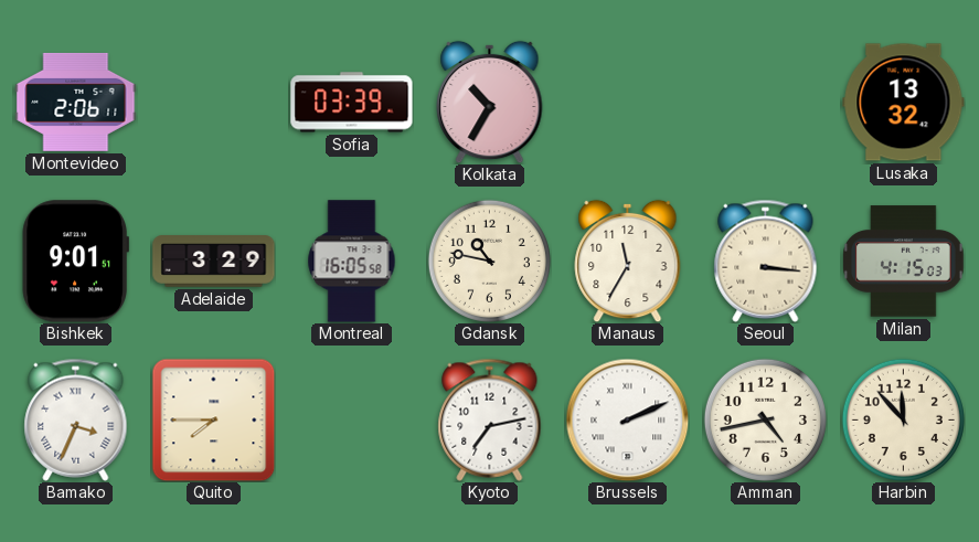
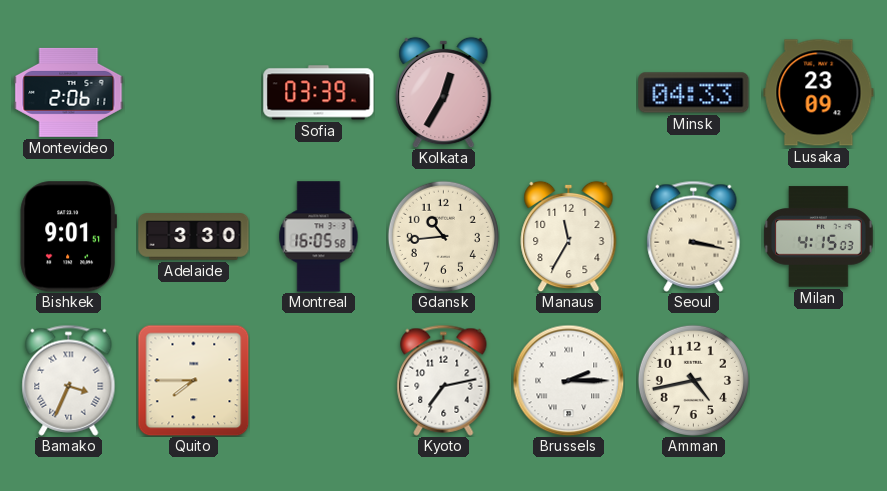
Kolkata: 10:35 -> 12:35 (444, 92)
Minsk: none -> 04:33 (694, 93)
Lusaka: 13:32 -> 23:09 (819, 93)
Adelaide: 3:29 -> 3:30 (194, 237)
Gdansk: 10:47 -> 10:44 (443, 236)
Seoul: 3:16 -> 3:17 (694, 236)
Brussels: 2:11 -> 2:15 (568, 380)
Harbin: 11:53 -> none (903, 419)
